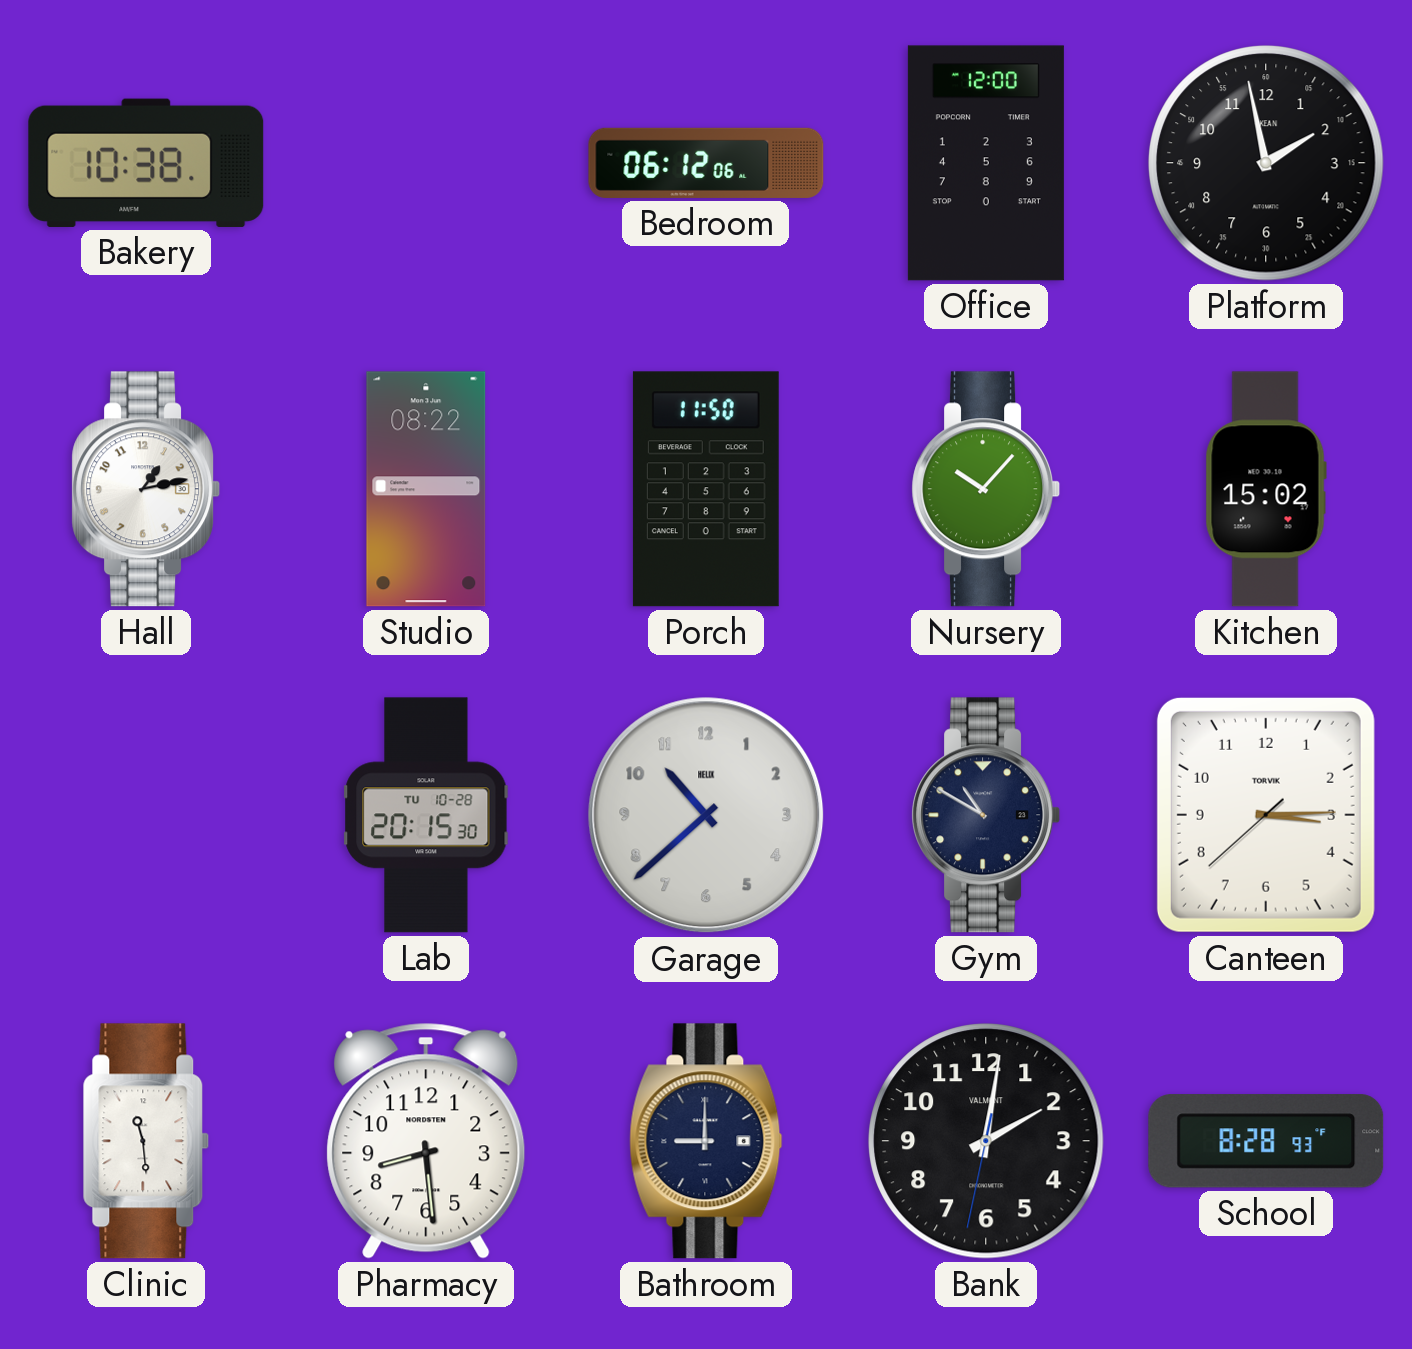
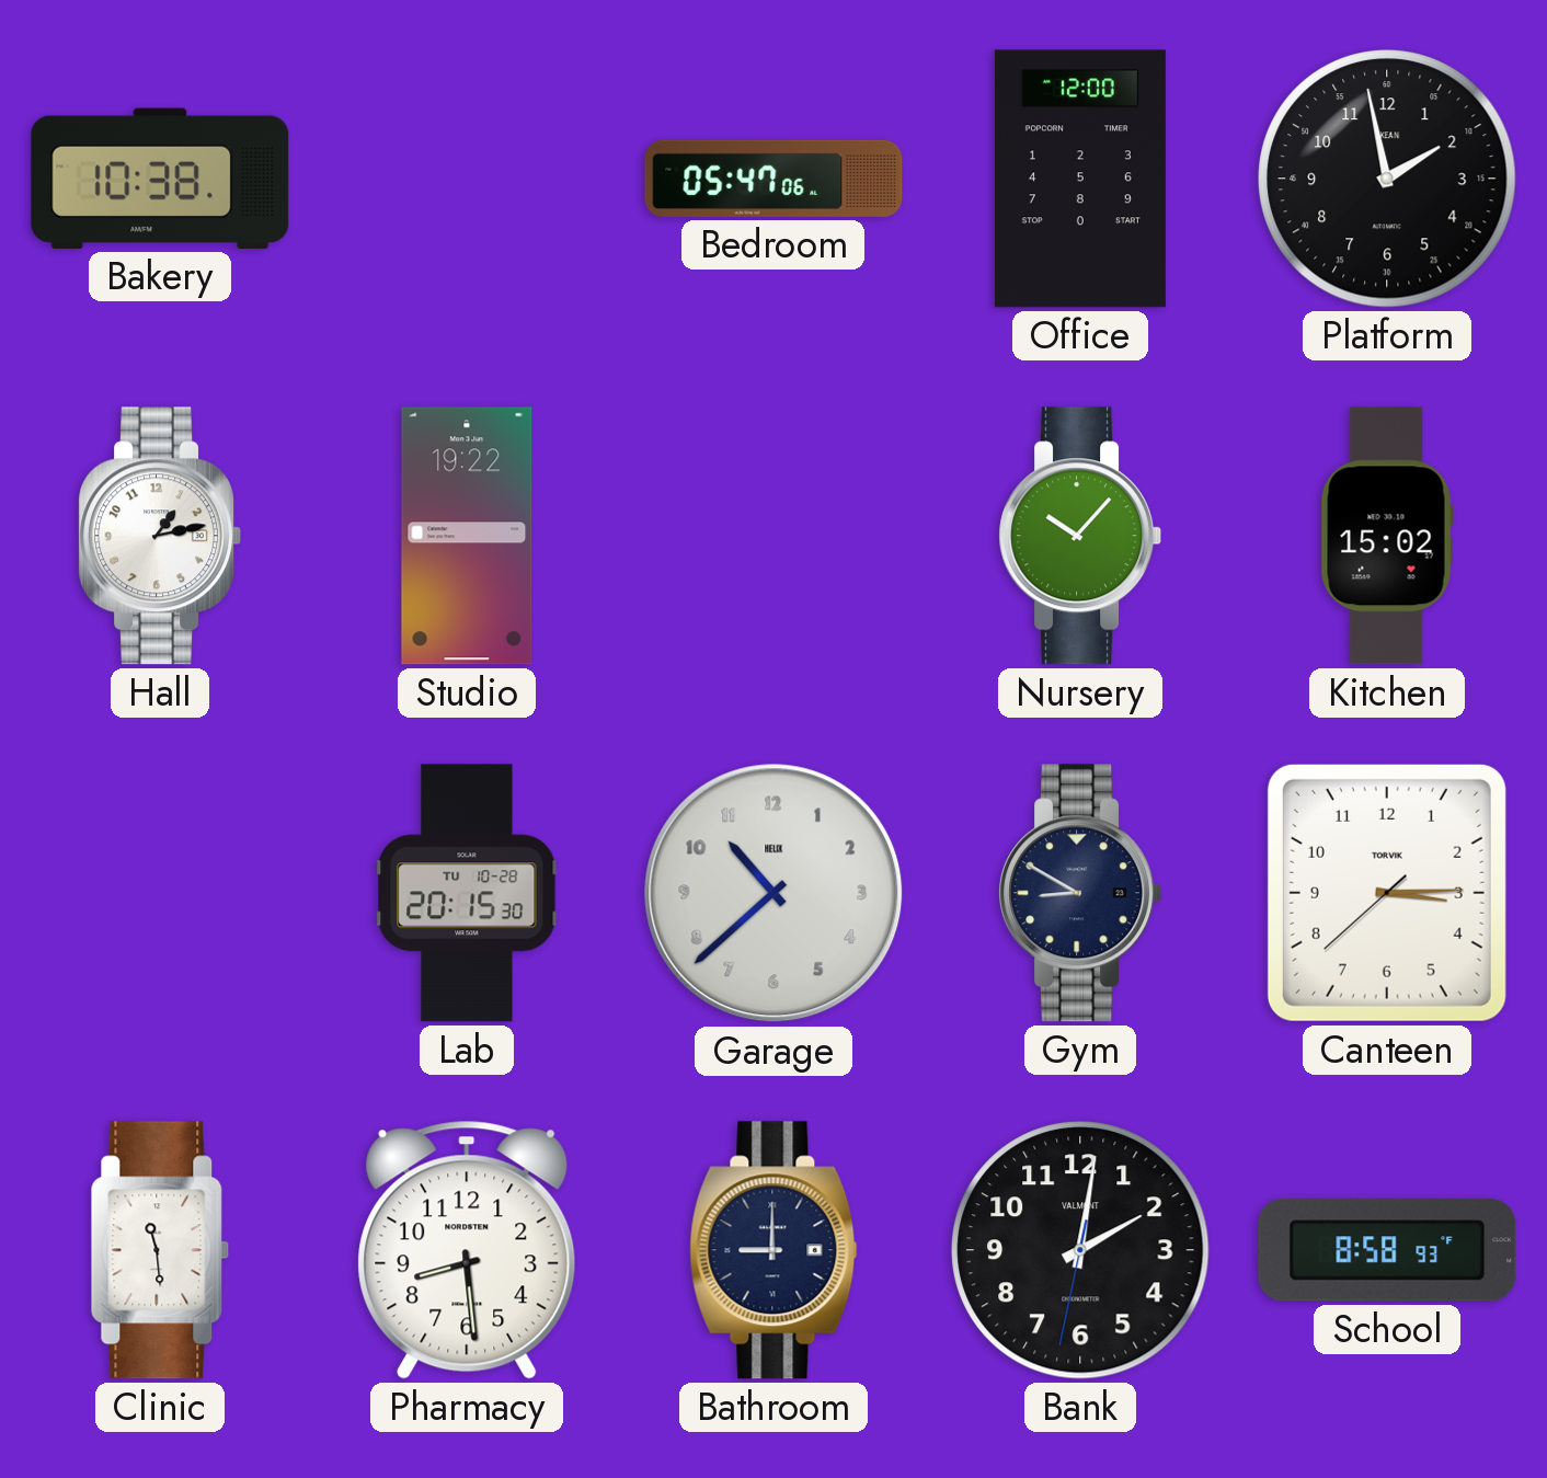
Bedroom: 06:12 -> 05:47 (774, 179)
Studio: 08:22 -> 19:22 (467, 536)
Porch: 11:50 -> none (706, 489)
Gym: 10:50 -> 8:50 (1080, 893)
School: 8:28 -> 8:58 (1387, 1250)
